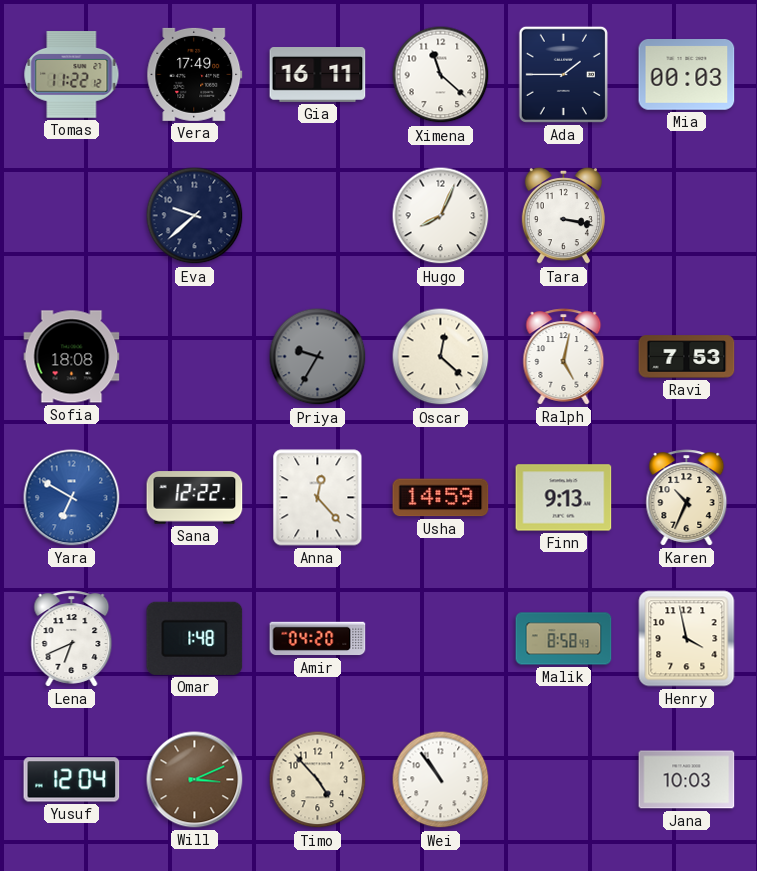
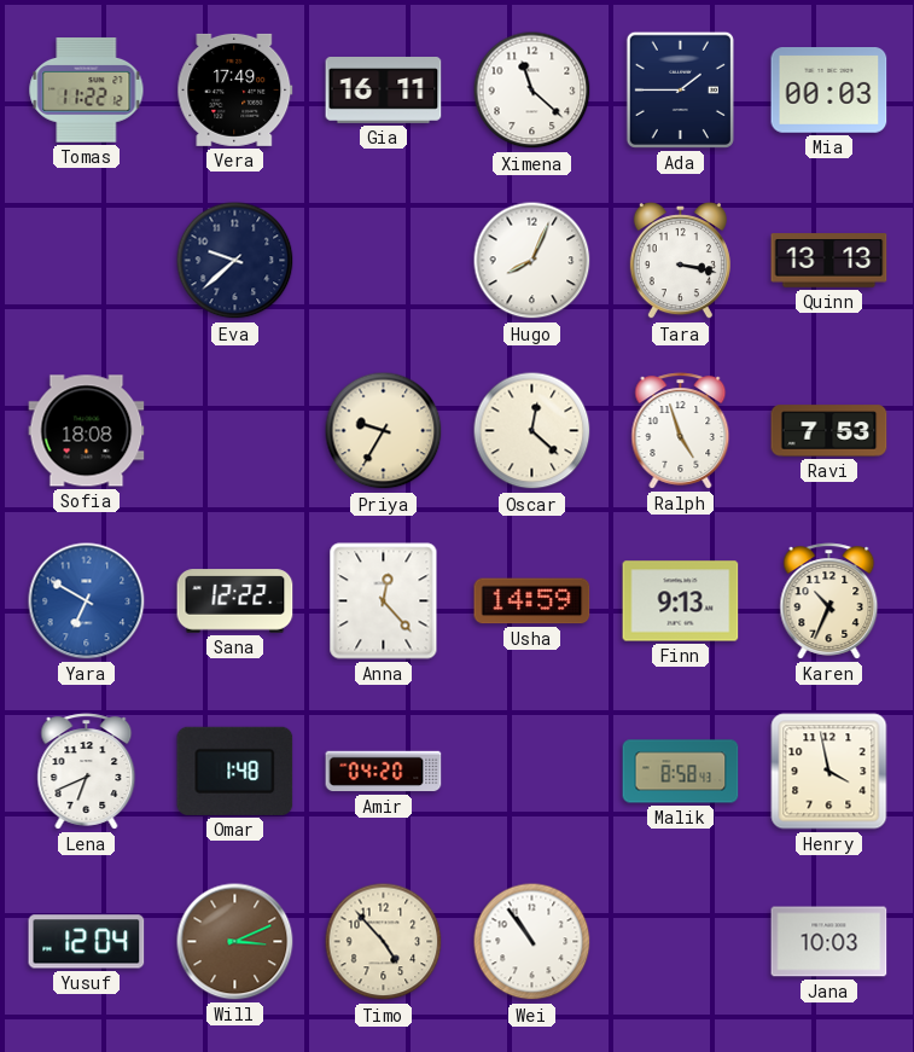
Quinn: none -> 13:13 (829, 261)
Priya dial: grey -> cream (384, 431)
Ralph: 5:02 -> 4:57 (681, 431)
